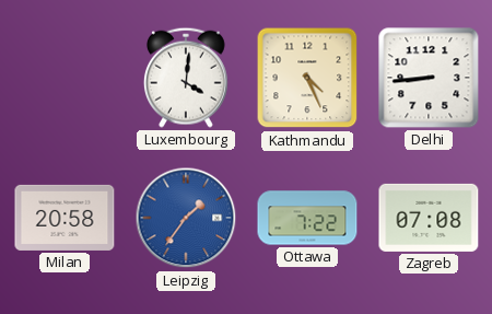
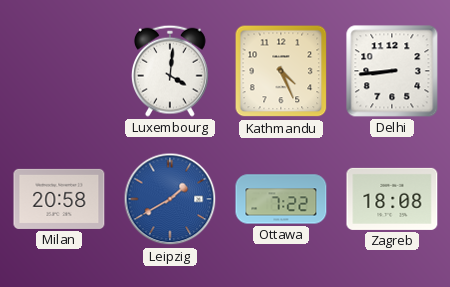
Leipzig: 1:36 -> 1:40 (170, 199)
Zagreb: 07:08 -> 18:08 (392, 199)
